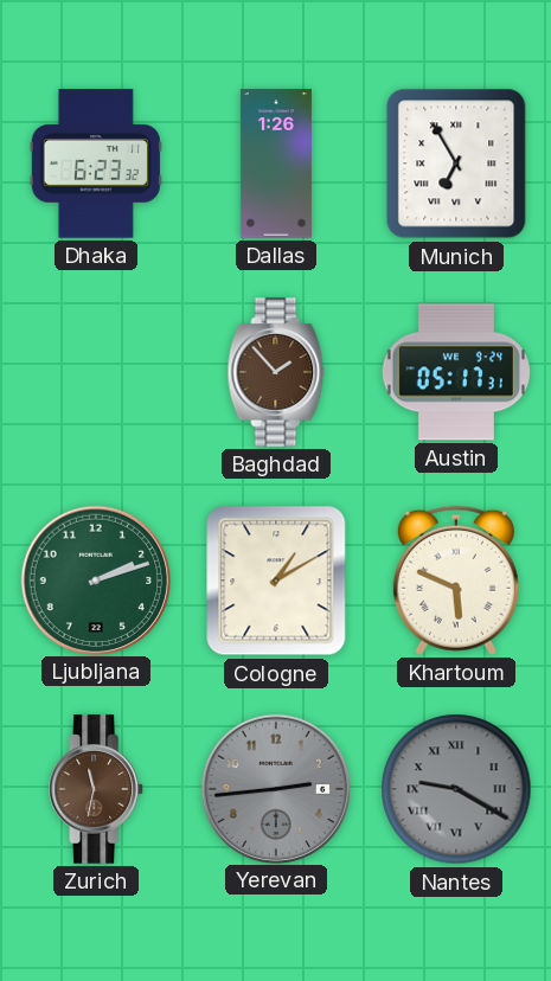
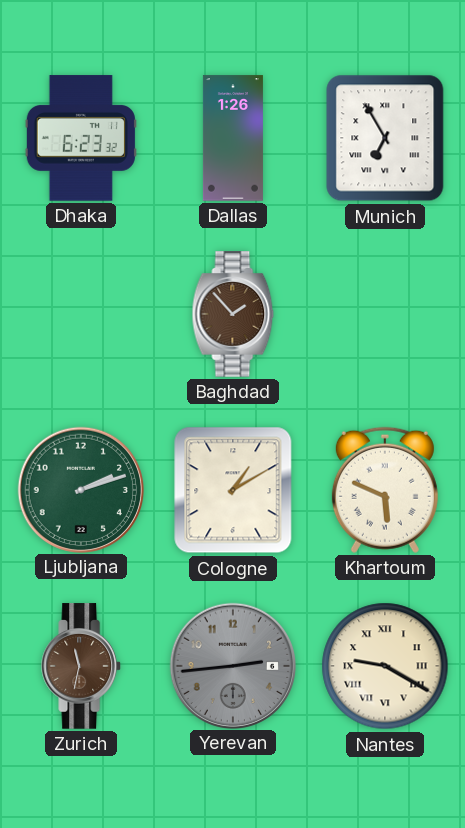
Austin: 05:17 -> none (455, 372)
Nantes dial: grey -> cream (385, 666)
